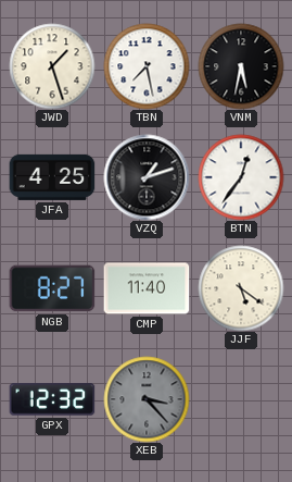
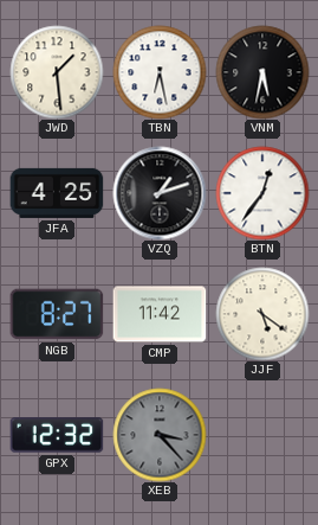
JWD: 1:27 -> 1:29 (57, 72)
TBN: 7:28 -> 6:28 (160, 72)
CMP: 11:40 -> 11:42 (160, 314)
